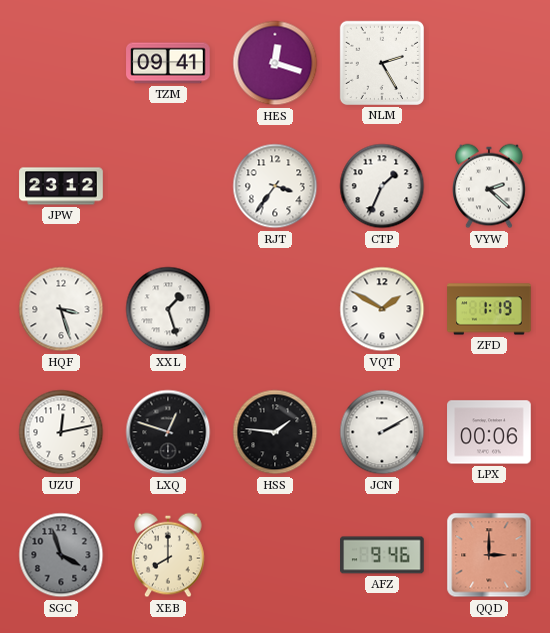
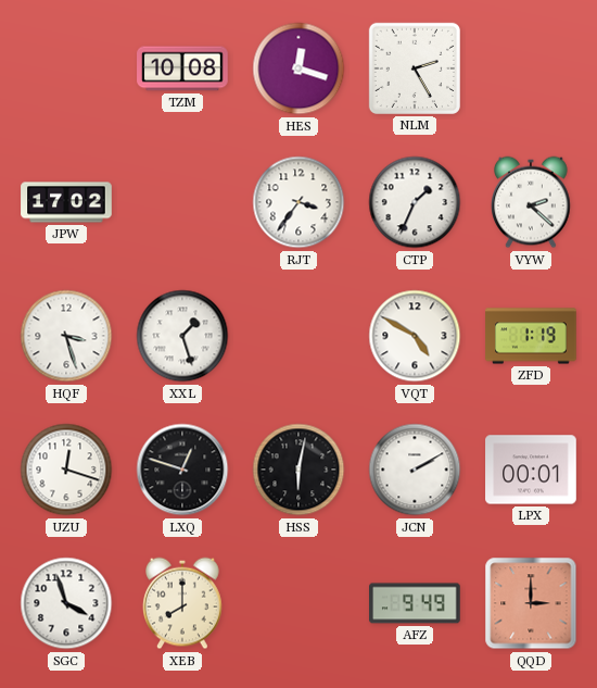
TZM: 09:41 -> 10:08 (182, 68)
JPW: 23:12 -> 17:02 (66, 202)
VQT: 1:50 -> 4:50 (415, 336)
UZU: 12:13 -> 12:18 (66, 470)
HSS: 1:46 -> 6:02 (298, 470)
LPX: 00:06 -> 00:01 (531, 470)
SGC dial: grey -> white (66, 603)
AFZ: 9:46 -> 9:49 (415, 603)
